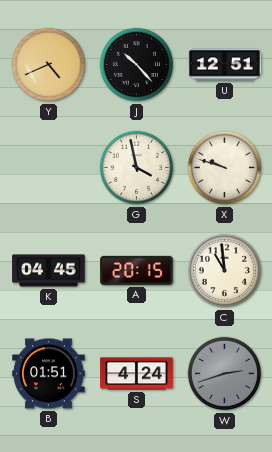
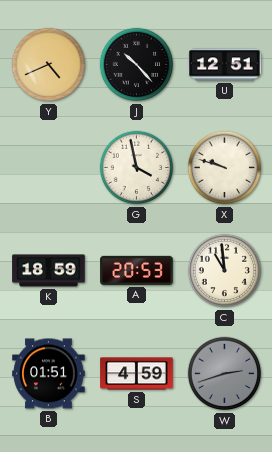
K: 04:45 -> 18:59 (49, 271)
A: 20:15 -> 20:53 (137, 270)
S: 4:24 -> 4:59 (137, 374)
